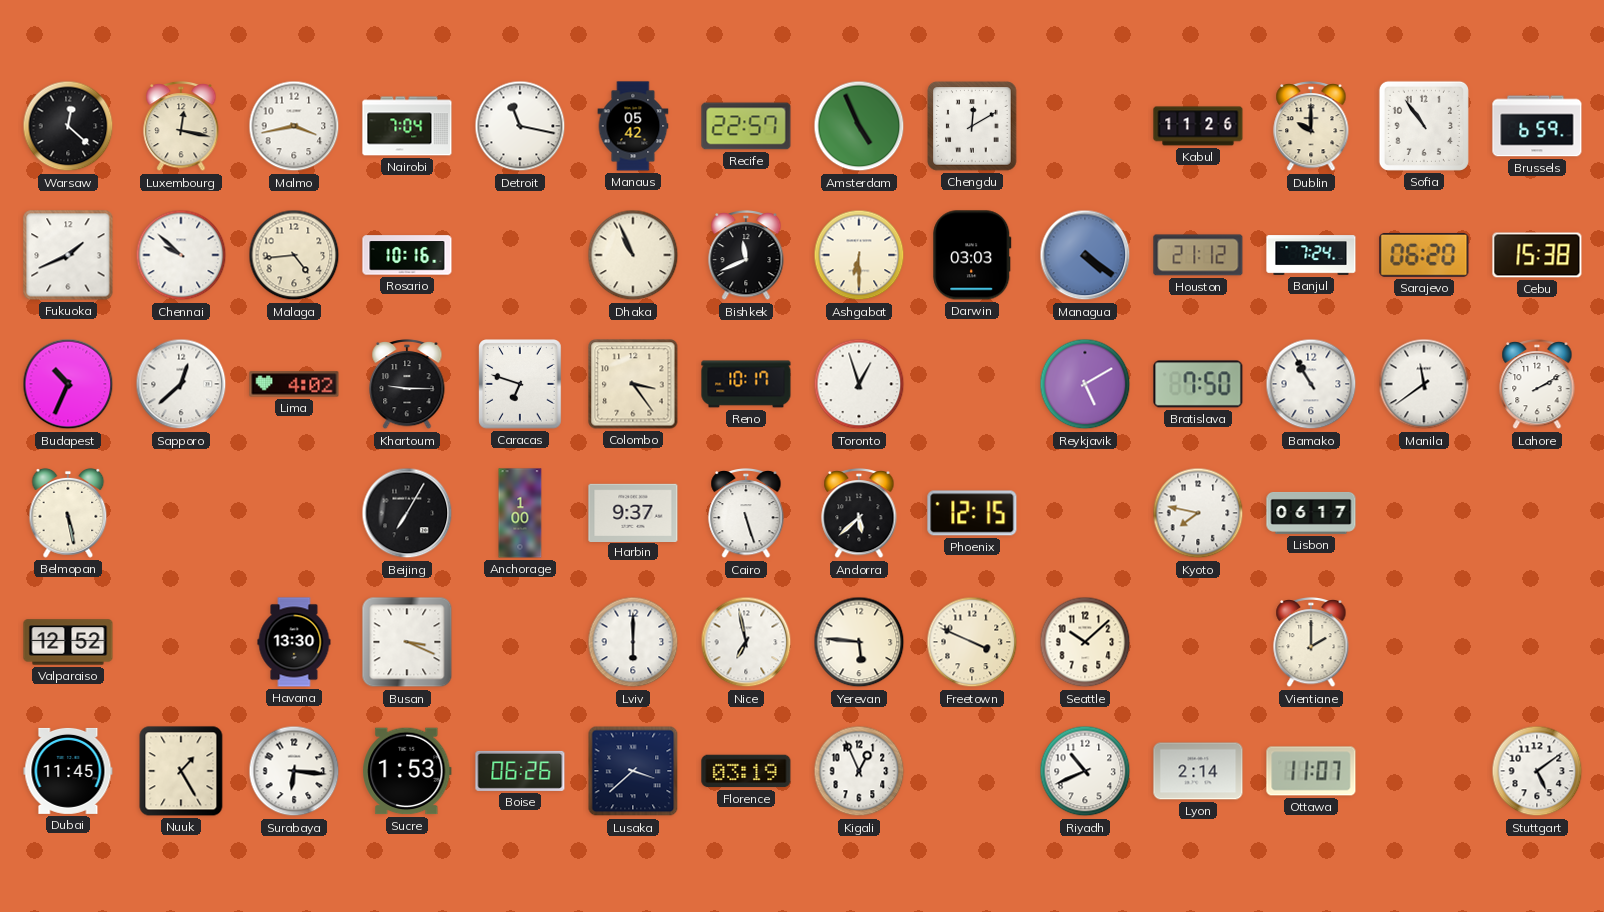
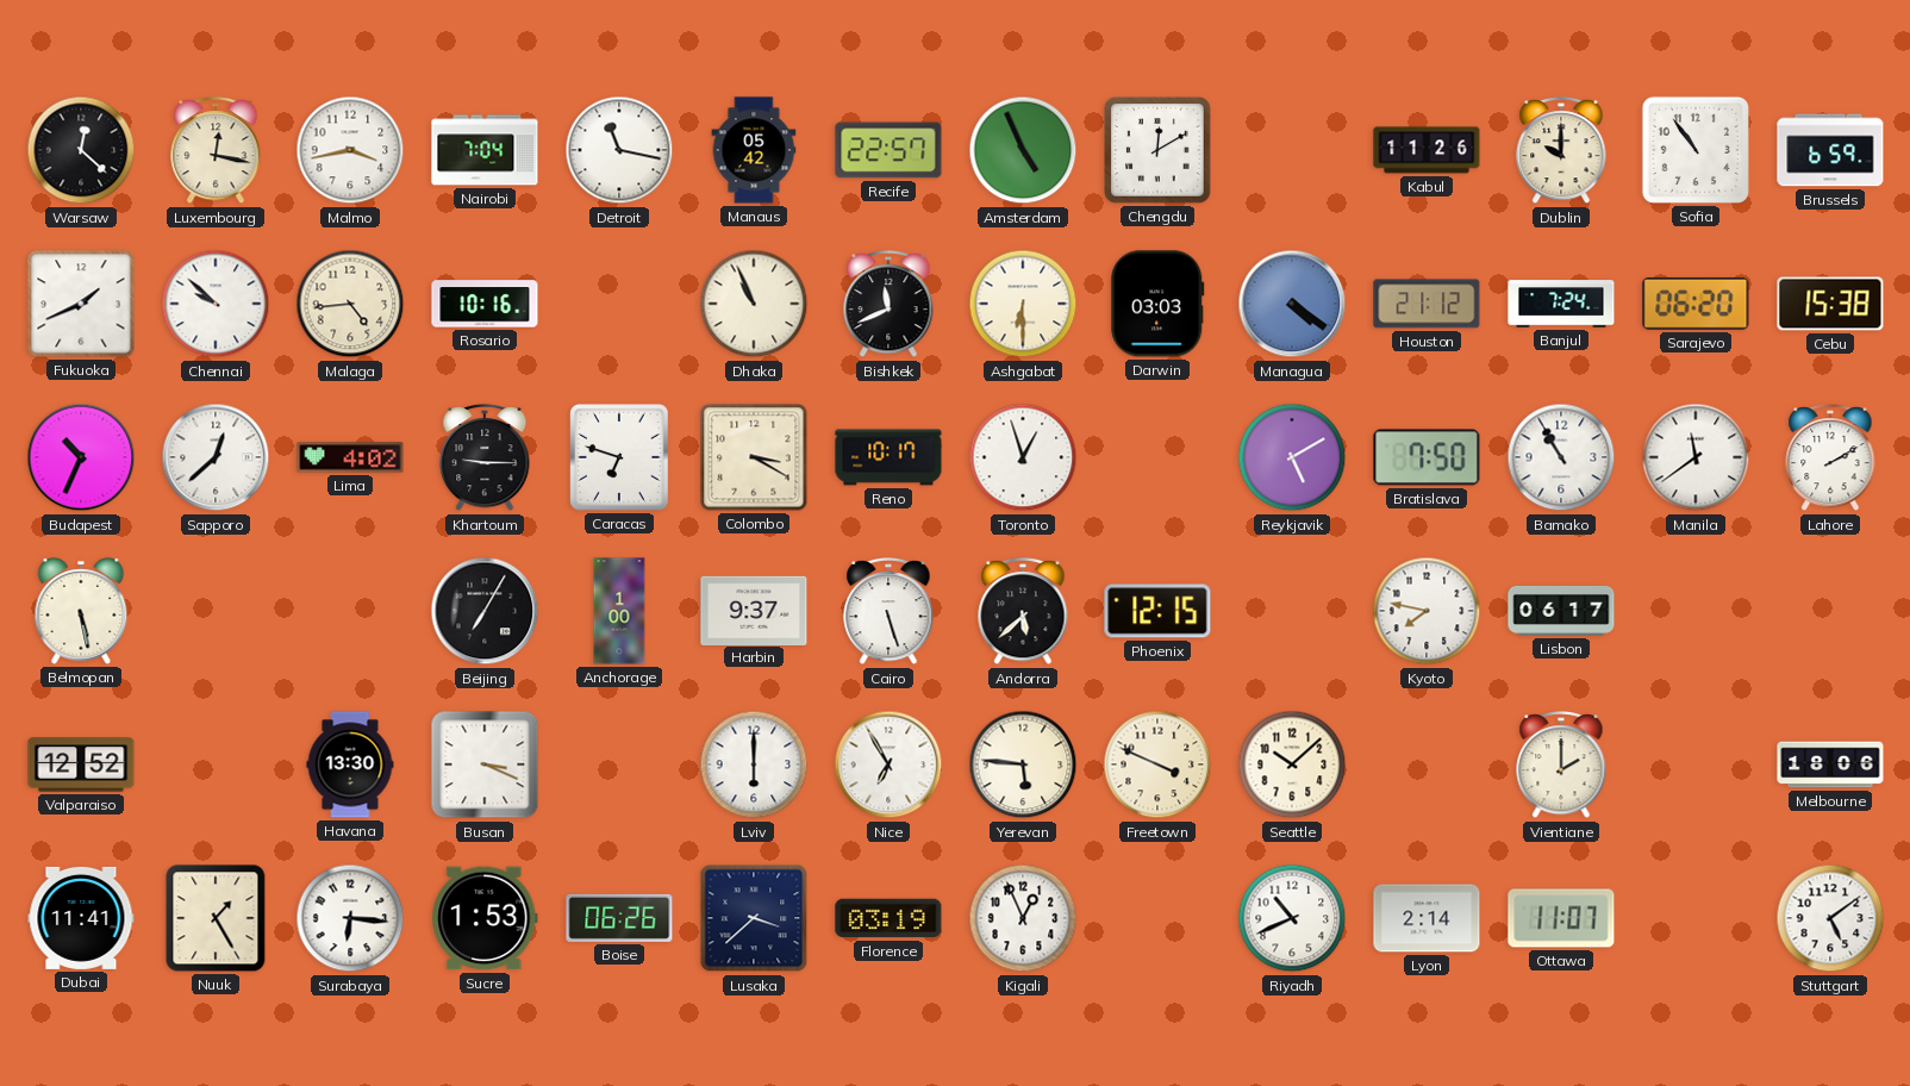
Colombo: 3:24 -> 3:20 (754, 457)
Nice: 6:58 -> 6:55 (888, 764)
Melbourne: none -> 18:06 (1830, 764)
Dubai: 11:45 -> 11:41 (81, 918)
